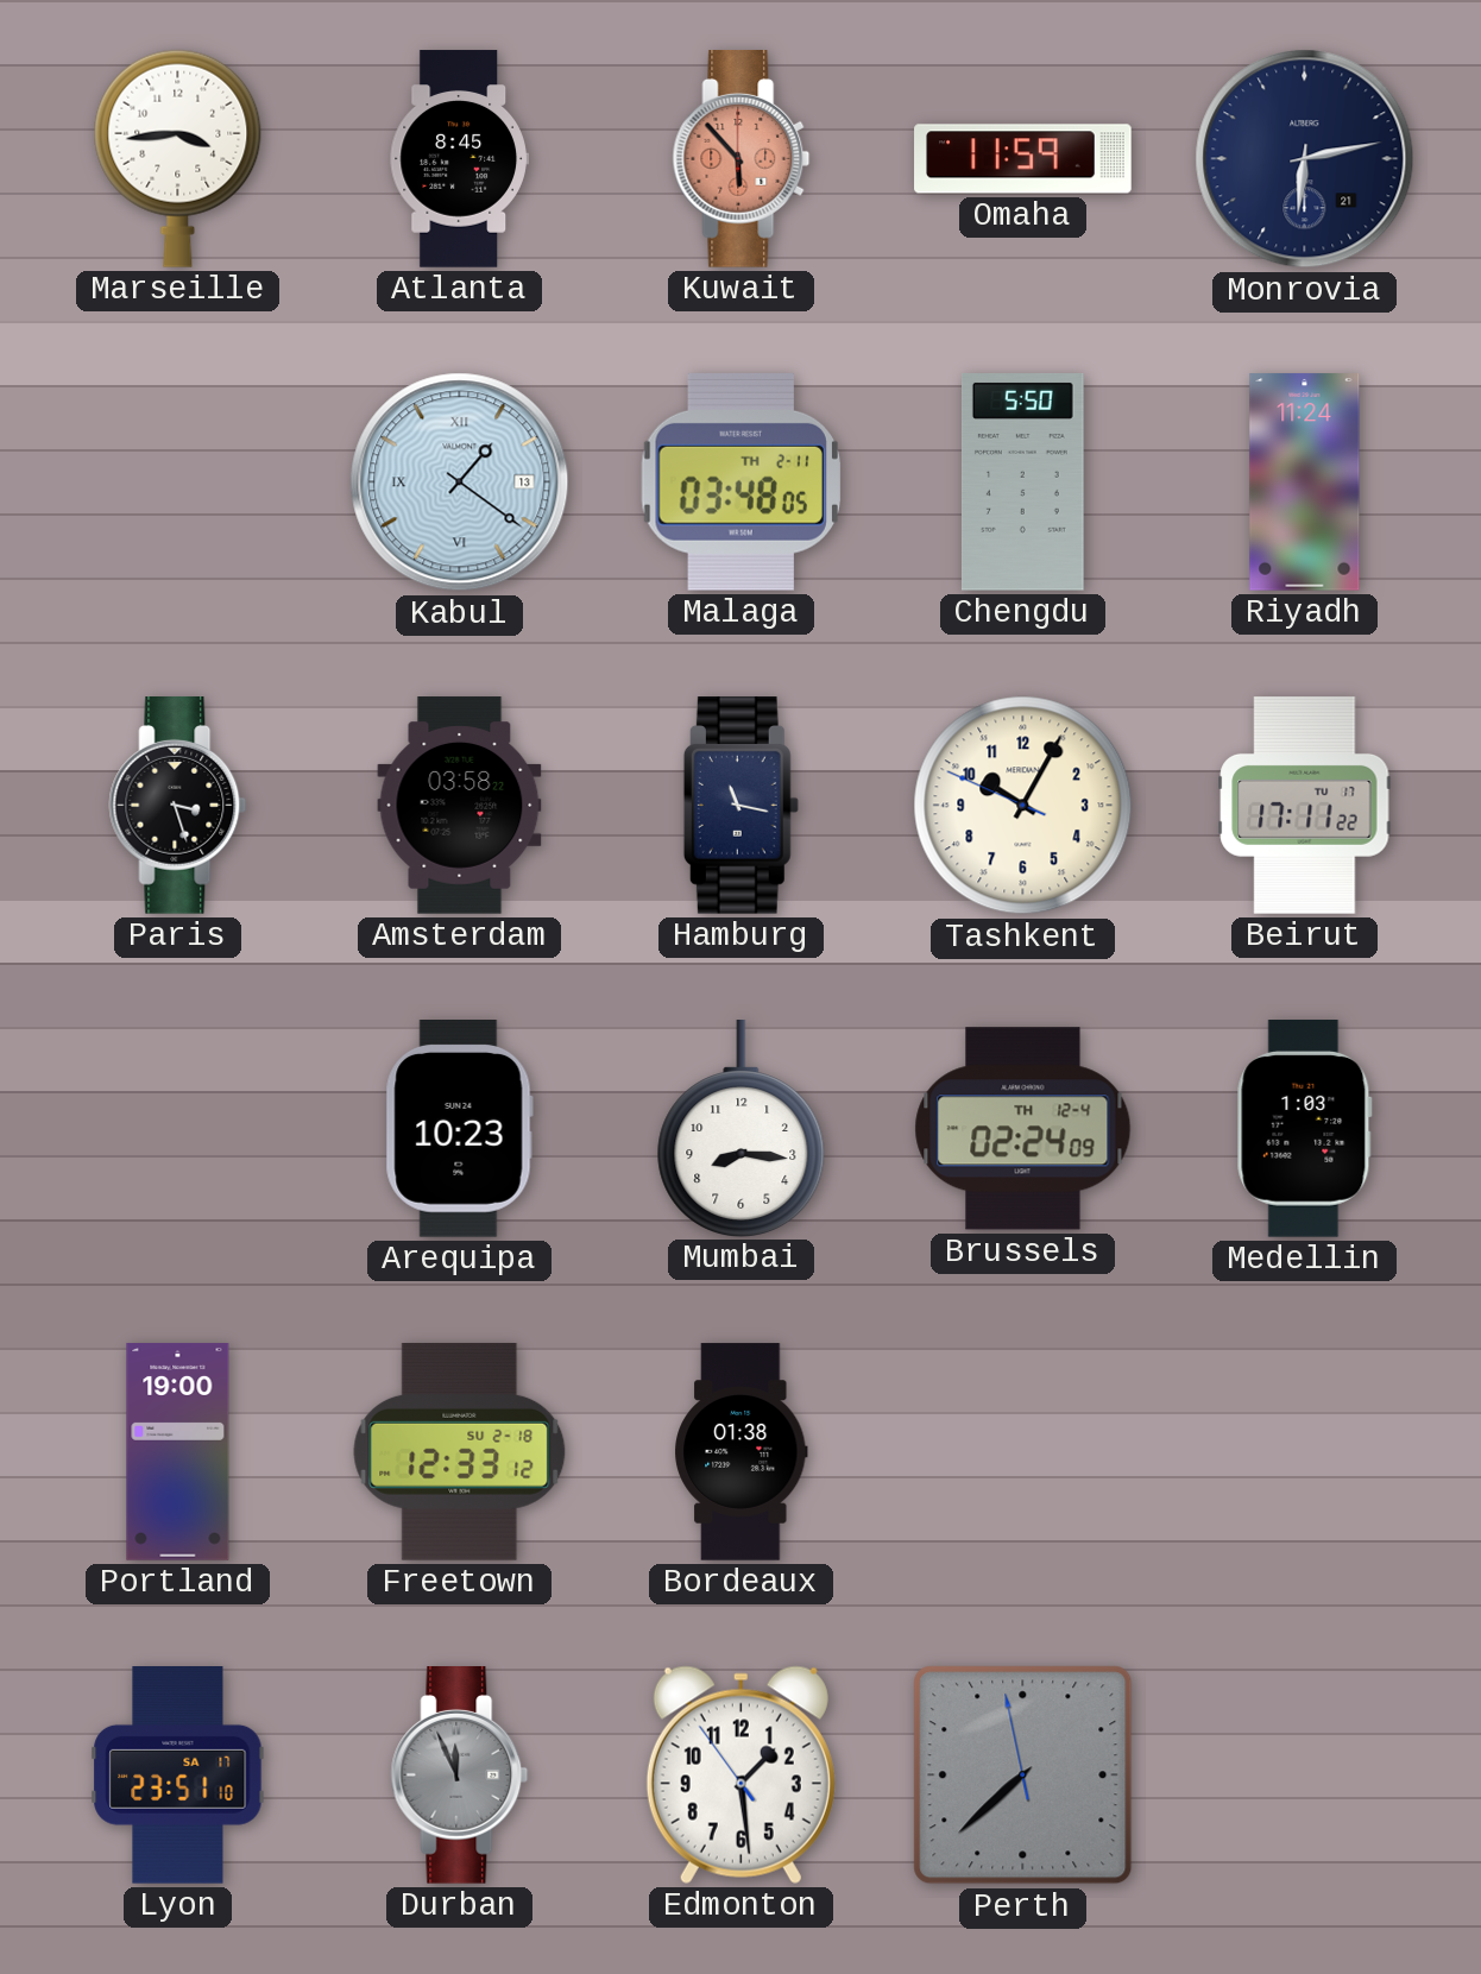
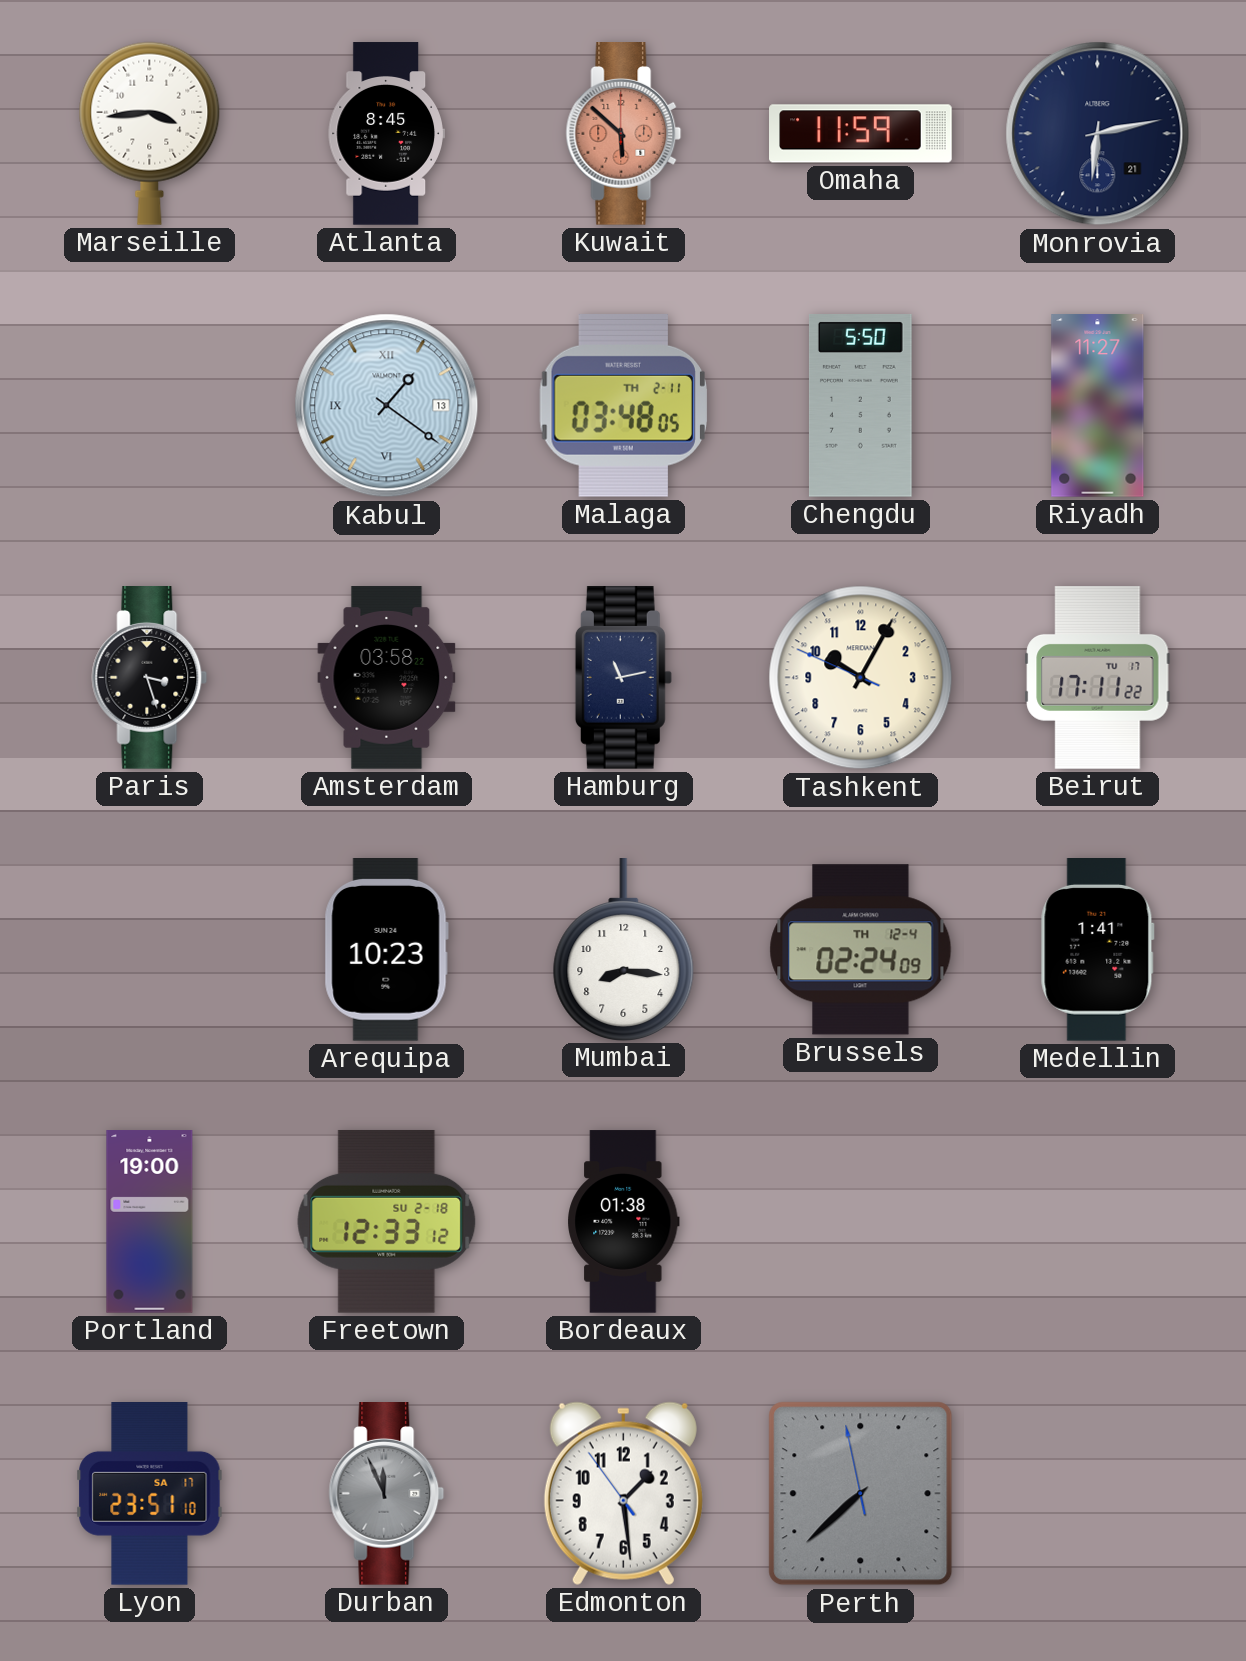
Kuwait: 5:53 -> 5:52 (624, 134)
Riyadh: 11:24 -> 11:27 (1098, 406)
Hamburg: 11:17 -> 11:13 (623, 678)
Medellin: 1:03 -> 1:41 (1097, 950)
